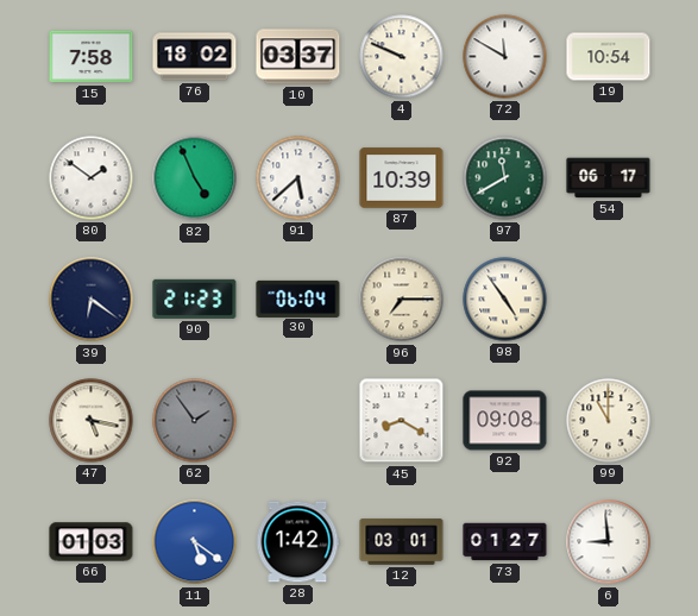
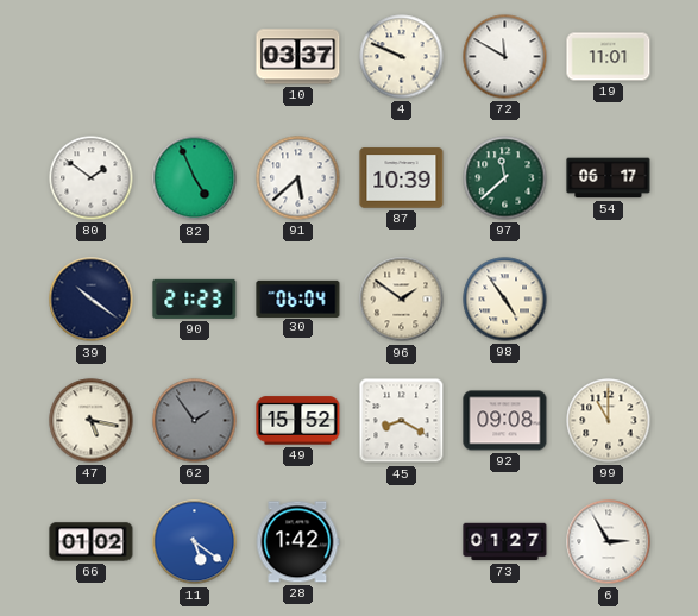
15: 7:58 -> none (92, 57)
76: 18:02 -> none (195, 57)
19: 10:54 -> 11:01 (609, 57)
97: 11:40 -> 11:38 (505, 178)
39: 6:21 -> 10:21 (92, 300)
96: 7:15 -> 1:51 (402, 300)
49: none -> 15:52 (298, 421)
66: 01:03 -> 01:02 (92, 542)
12: 03:01 -> none (402, 542)
6: 8:59 -> 2:55 (609, 542)
